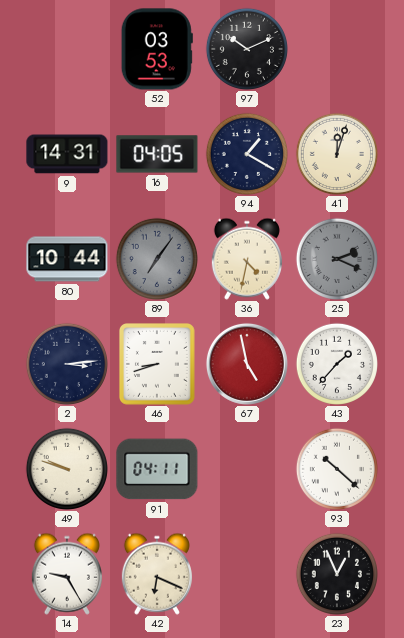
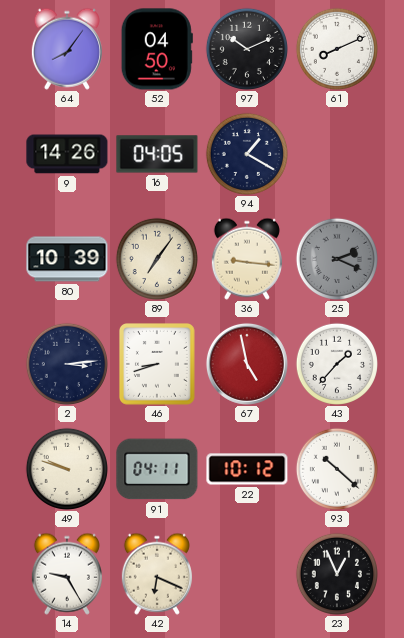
64: none -> 8:06 (67, 49)
52: 03:53 -> 04:50 (157, 49)
61: none -> 8:11 (337, 49)
9: 14:31 -> 14:26 (67, 154)
41: 12:03 -> none (337, 154)
80: 10:44 -> 10:39 (67, 259)
89 dial: grey -> cream (157, 259)
36: 4:32 -> 9:16 (247, 259)
22: none -> 10:12 (247, 469)
